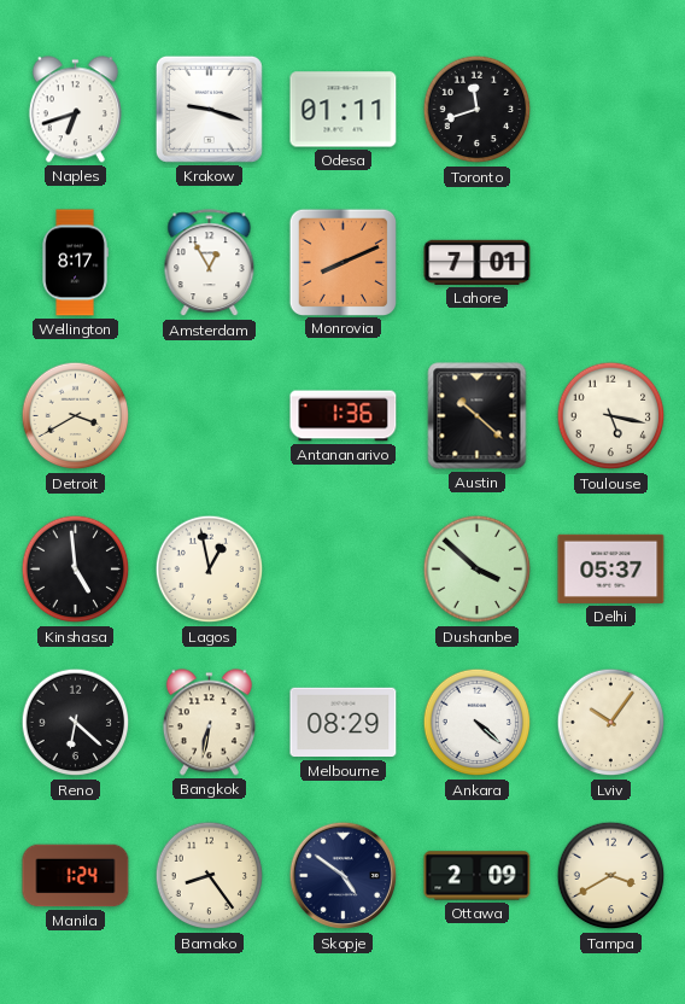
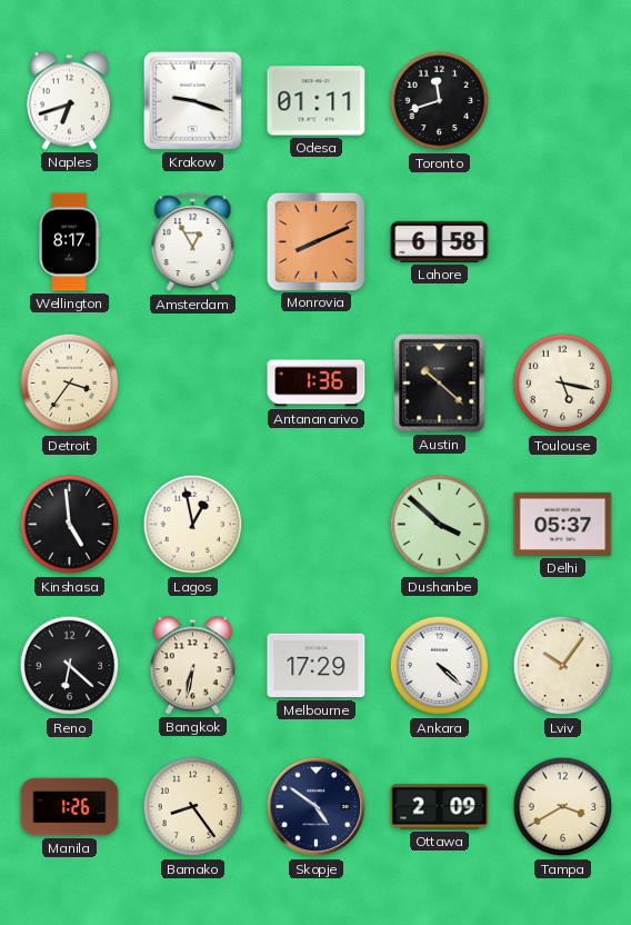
Lahore: 7:01 -> 6:58 (440, 241)
Detroit: 3:40 -> 3:36 (70, 384)
Melbourne: 08:29 -> 17:29 (317, 666)
Manila: 1:24 -> 1:26 (70, 807)
